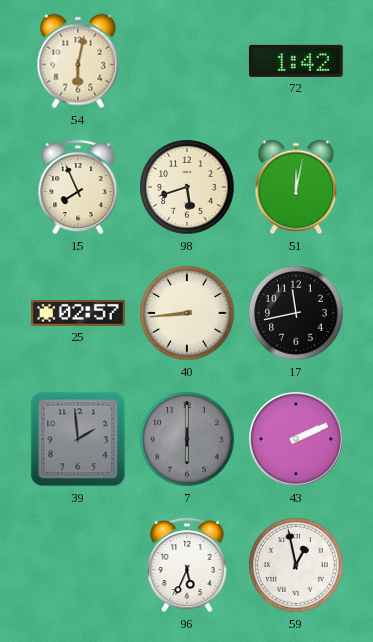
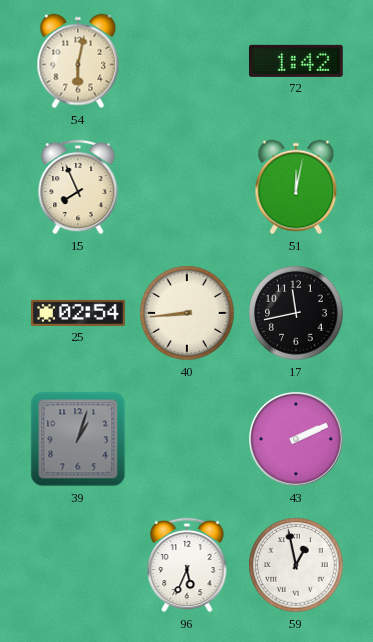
98: 5:42 -> none (187, 187)
25: 02:57 -> 02:54 (79, 313)
39: 1:59 -> 1:03 (78, 439)
7: 6:00 -> none (187, 439)
